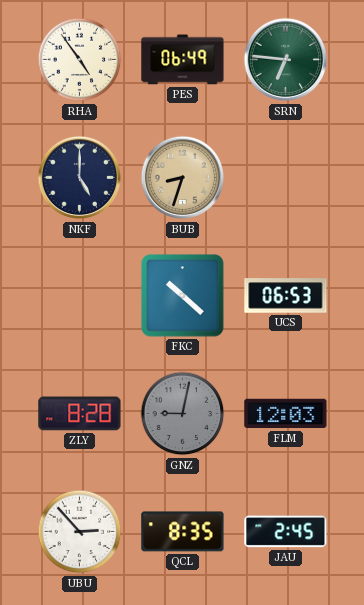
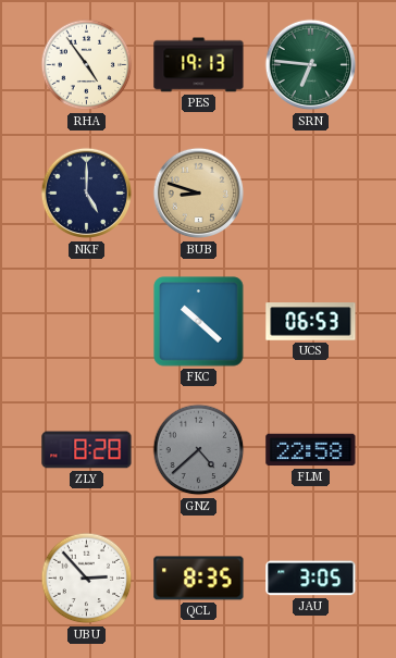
PES: 06:49 -> 19:13 (199, 65)
BUB: 8:33 -> 8:48 (199, 194)
GNZ: 9:02 -> 4:38 (199, 450)
FLM: 12:03 -> 22:58 (311, 450)
JAU: 2:45 -> 3:05 (311, 579)
